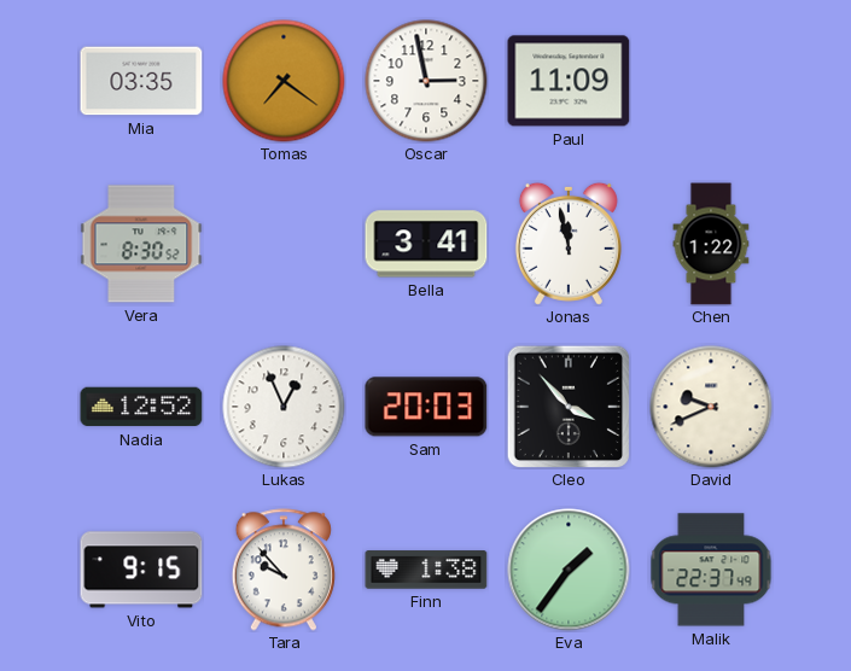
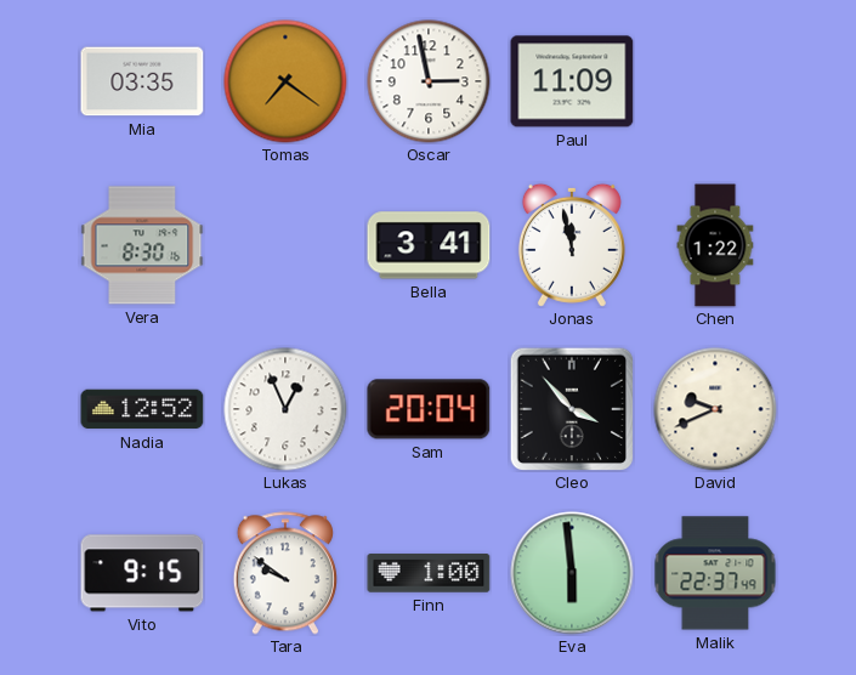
Vera: 8:30:52 -> 8:30:16 (142, 245)
Sam: 20:03 -> 20:04 (429, 409)
Tara: 9:53 -> 9:51 (285, 573)
Finn: 1:38 -> 1:00 (429, 573)
Eva: 1:36 -> 5:59 (572, 573)
